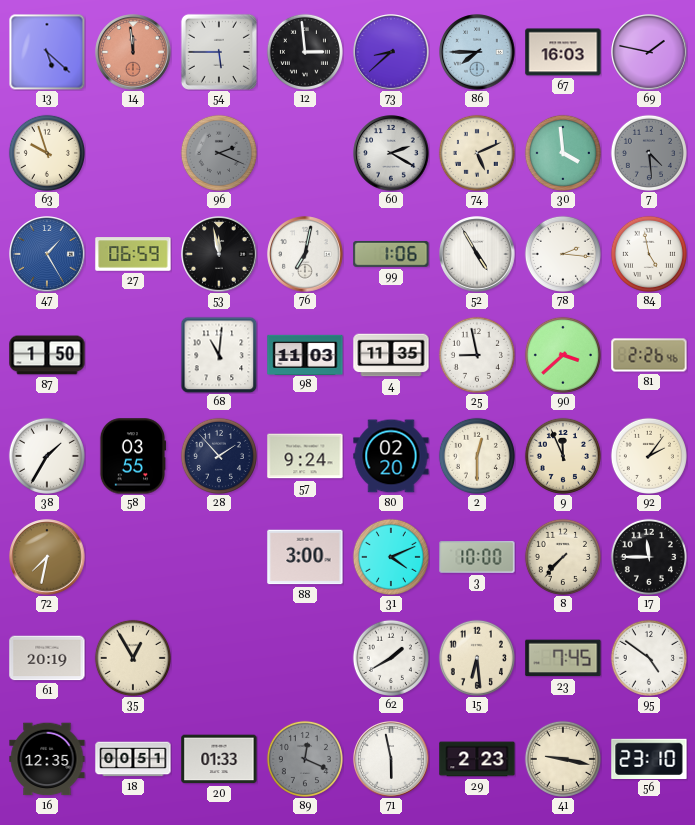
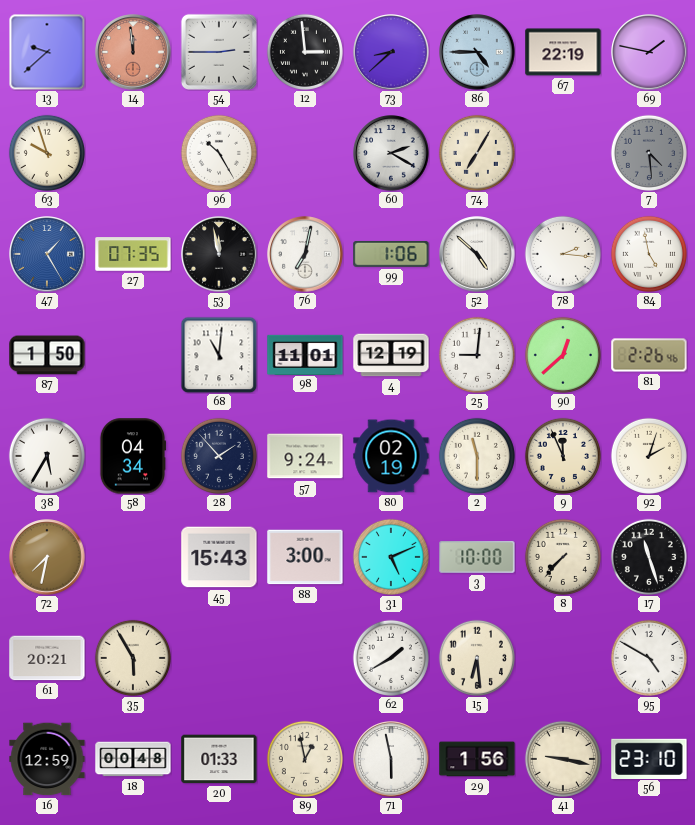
13: 5:22 -> 9:38 (47, 52)
54: 5:45 -> 2:45 (219, 52)
86: 7:45 -> 4:45 (477, 52)
67: 16:03 -> 22:19 (563, 52)
96: 2:19 -> 10:25 (219, 153)
96 dial: grey -> white (219, 153)
74: 5:11 -> 7:05 (477, 153)
30: 3:59 -> none (563, 153)
27: 06:59 -> 07:35 (133, 254)
52: 4:55 -> 4:52 (477, 254)
98: 11:03 -> 11:01 (305, 354)
4: 11:35 -> 12:19 (391, 355)
25: 8:58 -> 9:01 (477, 355)
90: 3:38 -> 12:38 (563, 355)
38: 1:35 -> 5:35 (47, 456)
58: 03:55 -> 04:34 (133, 456)
80: 02:20 -> 02:19 (391, 456)
2: 12:30 -> 11:30 (477, 456)
92: 2:06 -> 2:03 (649, 456)
45: none -> 15:43 (219, 557)
31: 4:11 -> 5:11 (391, 557)
17: 11:45 -> 11:27 (649, 557)
61: 20:19 -> 20:21 (47, 658)
35: 12:55 -> 5:55 (133, 658)
23: 7:45 -> none (563, 658)
95: 4:51 -> 4:50 (649, 658)
16: 12:35 -> 12:59 (47, 759)
18: 00:51 -> 00:48 (133, 759)
89: 12:19 -> 12:58 (305, 759)
89 dial: grey -> cream (305, 759)
29: 2:23 -> 1:56 (477, 759)
